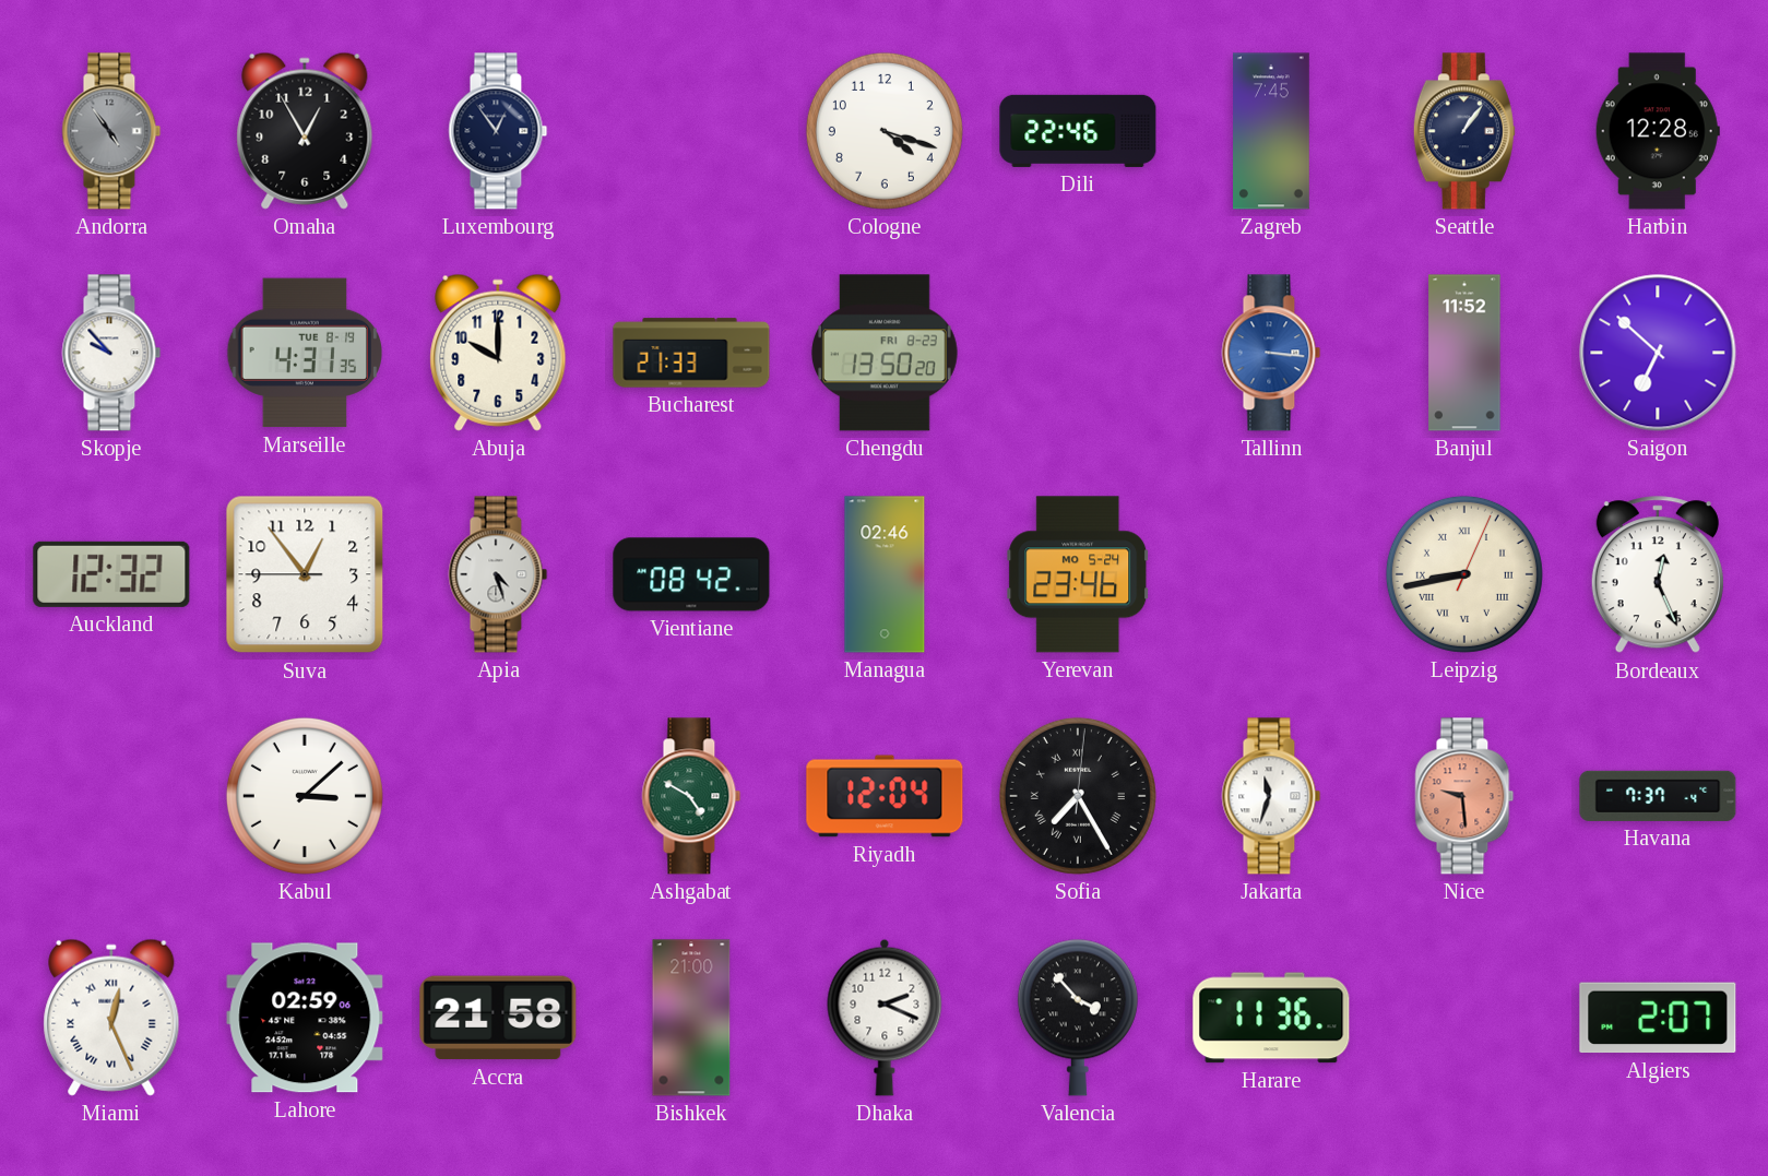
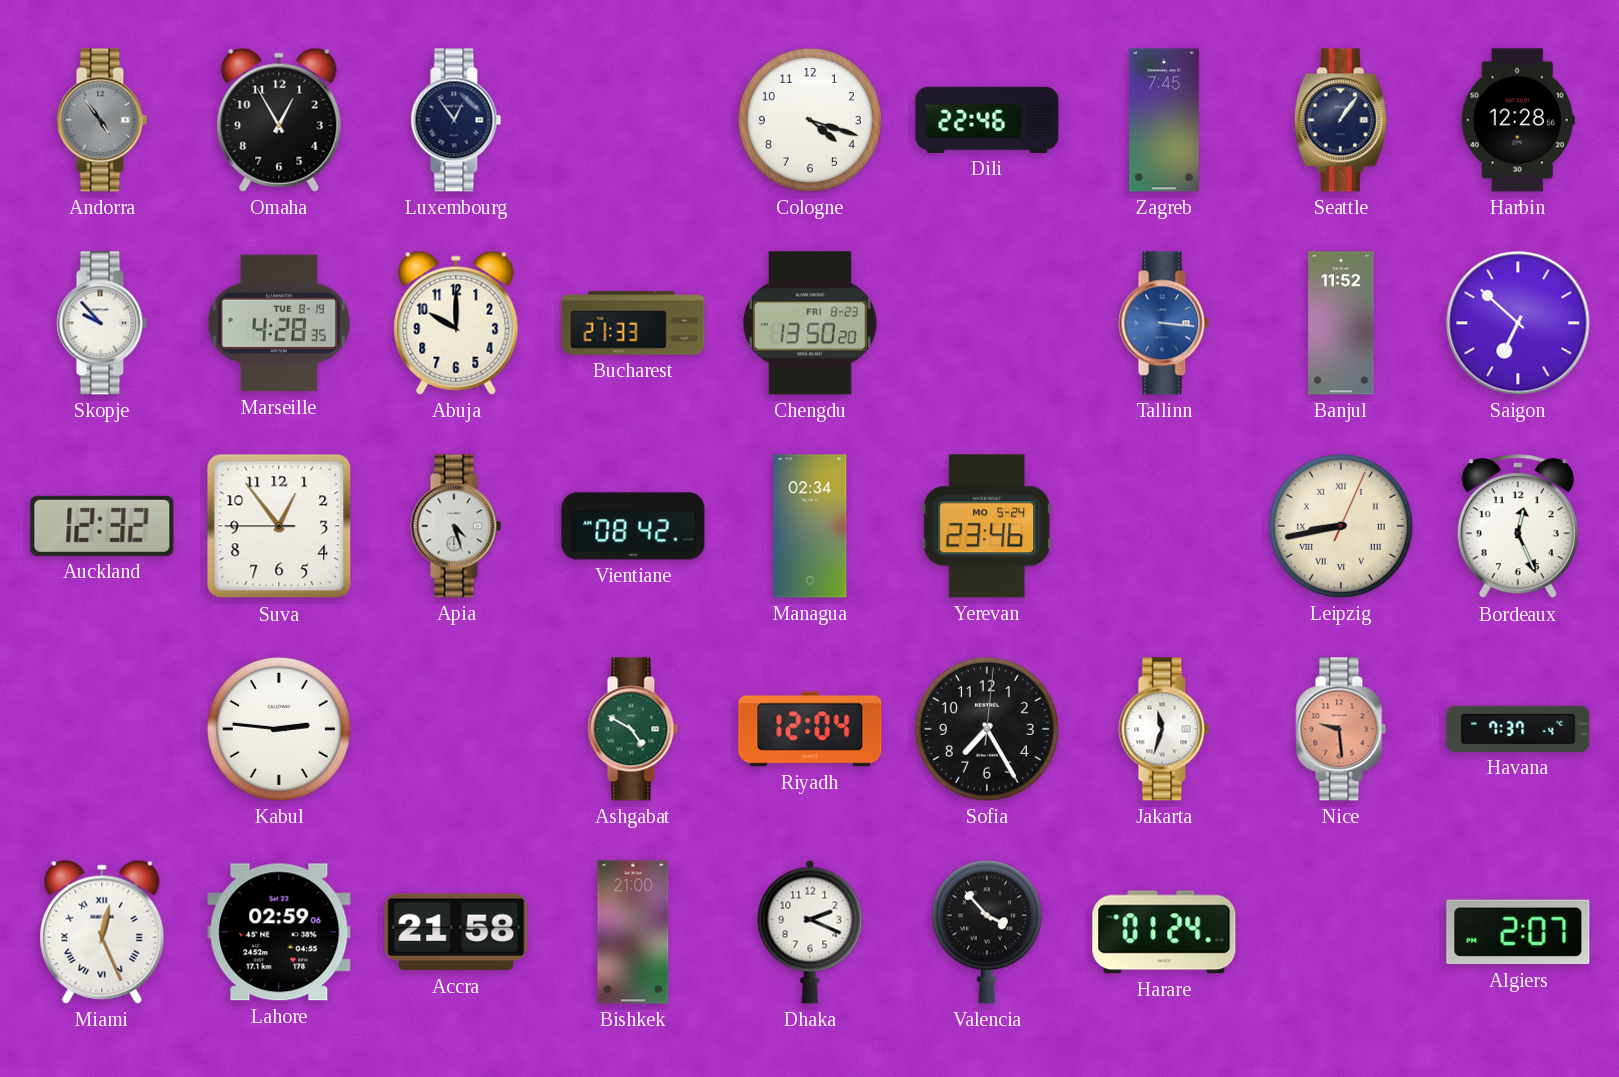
Marseille: 4:31 -> 4:28 (279, 323)
Managua: 02:46 -> 02:34 (810, 526)
Kabul: 3:08 -> 2:46 (279, 729)
Sofia numerals: Roman -> Arabic (987, 729)
Harare: 11:36 -> 01:24 (1164, 932)
